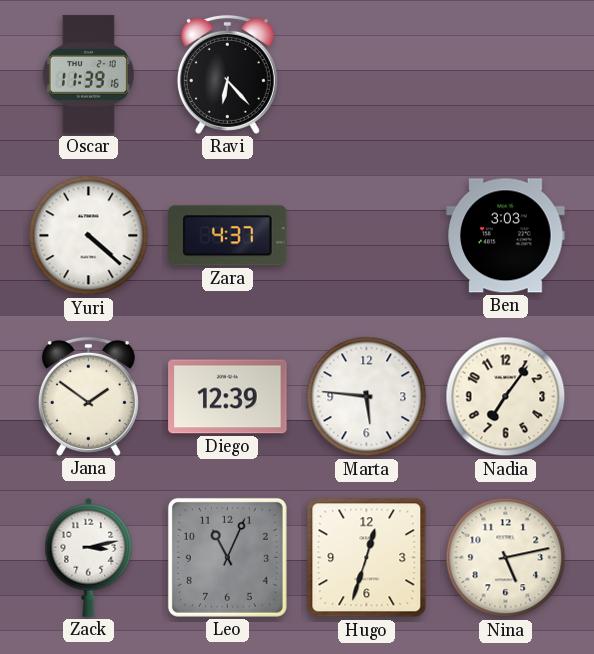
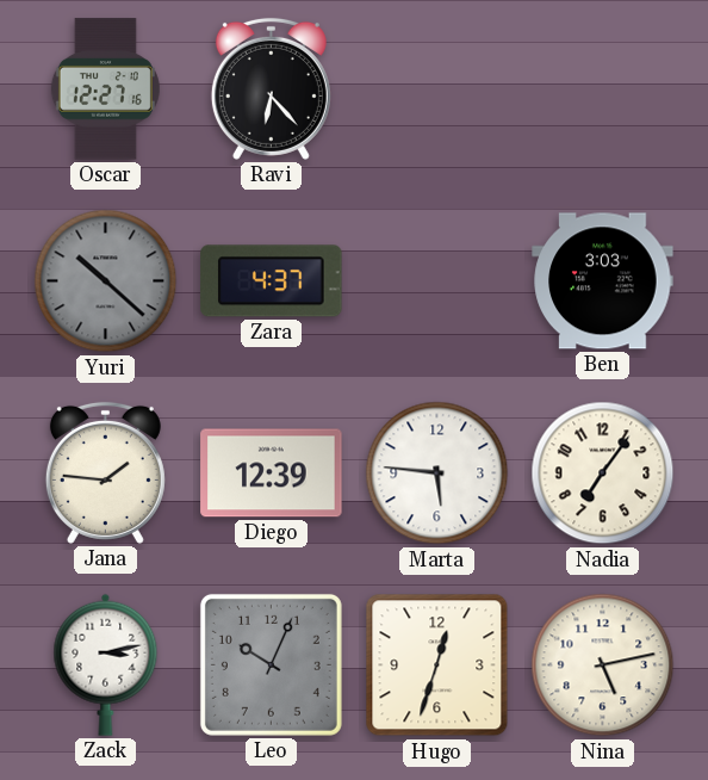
Oscar: 11:39 -> 12:27 (105, 89)
Yuri: 4:22 -> 10:22 (106, 281)
Yuri dial: white -> grey (106, 281)
Jana: 1:51 -> 1:46 (105, 472)
Leo: 11:04 -> 10:04 (271, 664)
